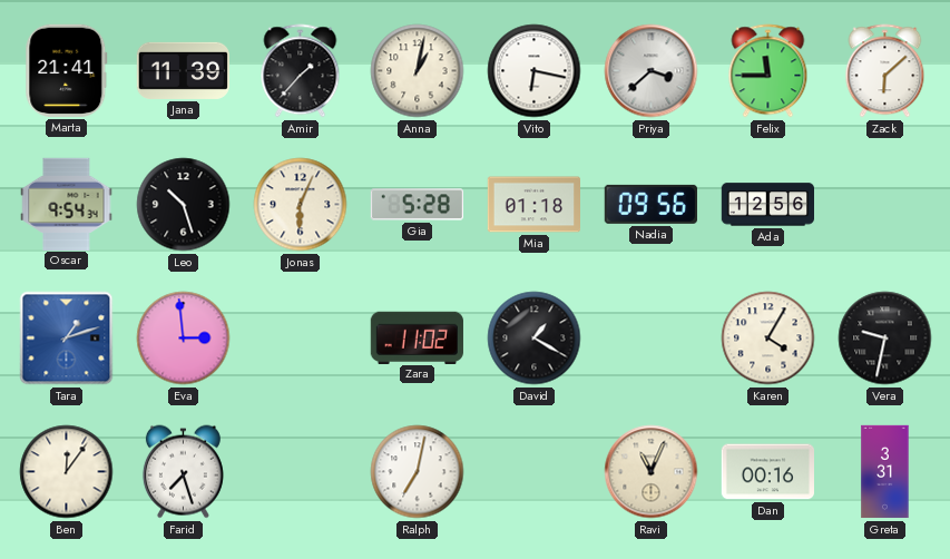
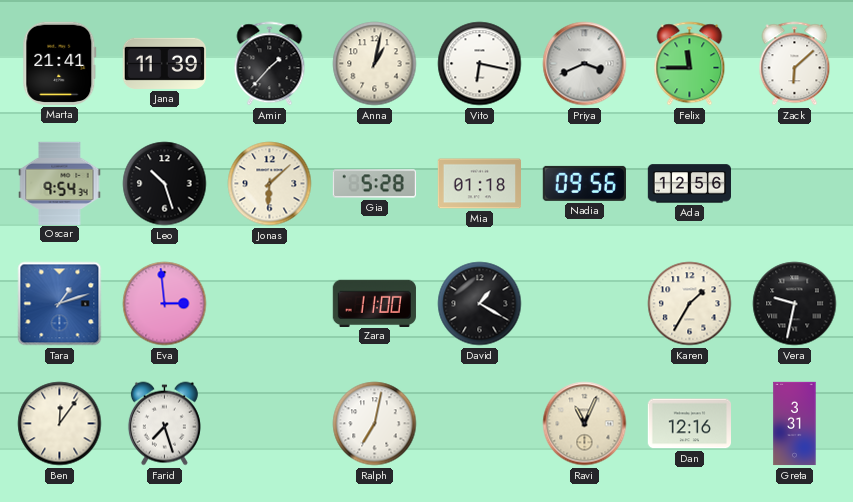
Priya: 3:38 -> 3:41 (585, 64)
Jonas: 6:04 -> 6:08 (270, 184)
Zara: 11:02 -> 11:00 (374, 303)
Karen: 4:05 -> 1:35 (690, 304)
Dan: 00:16 -> 12:16 (689, 424)
